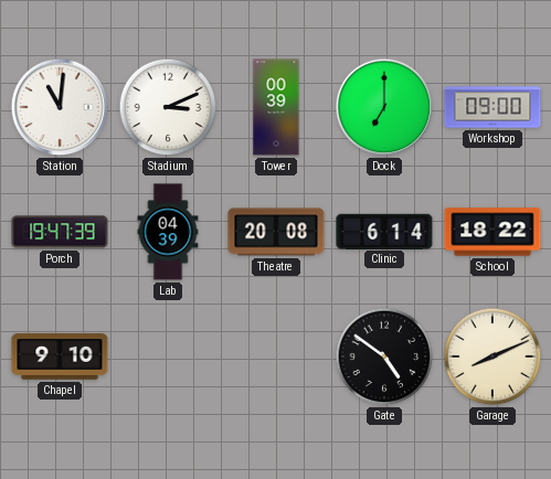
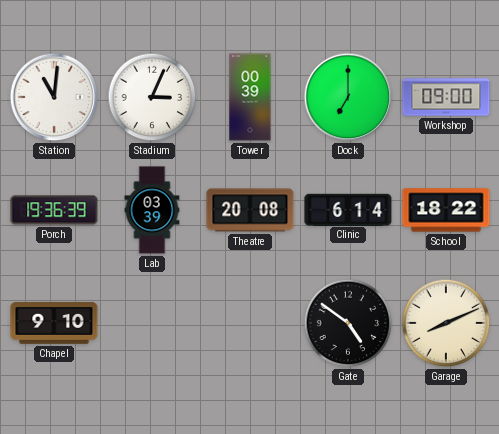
Stadium: 3:11 -> 3:04 (152, 97)
Porch: 19:47 -> 19:36 (54, 210)
Lab: 04:39 -> 03:39 (152, 210)
